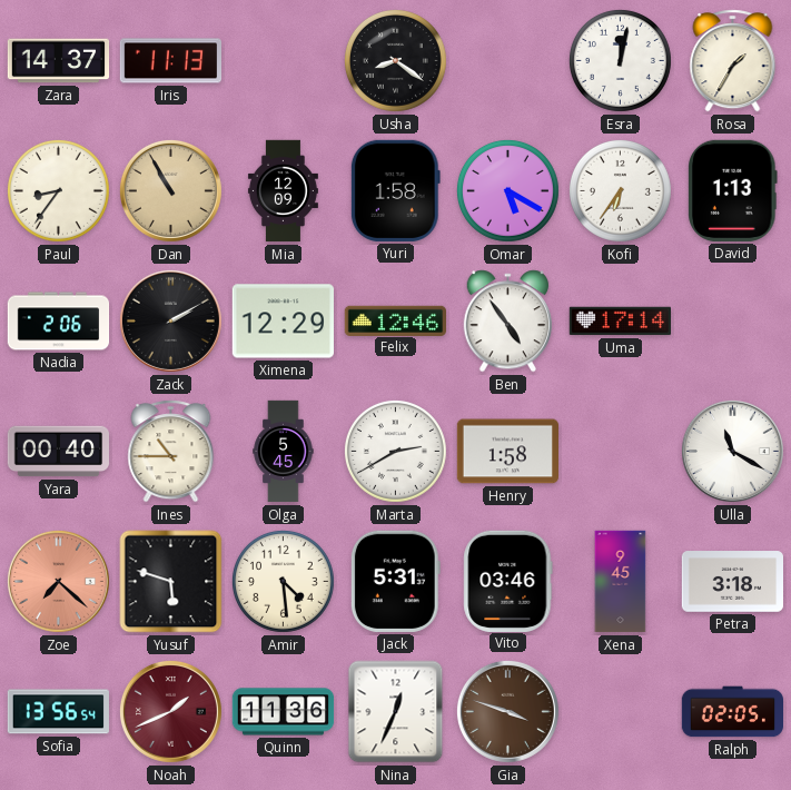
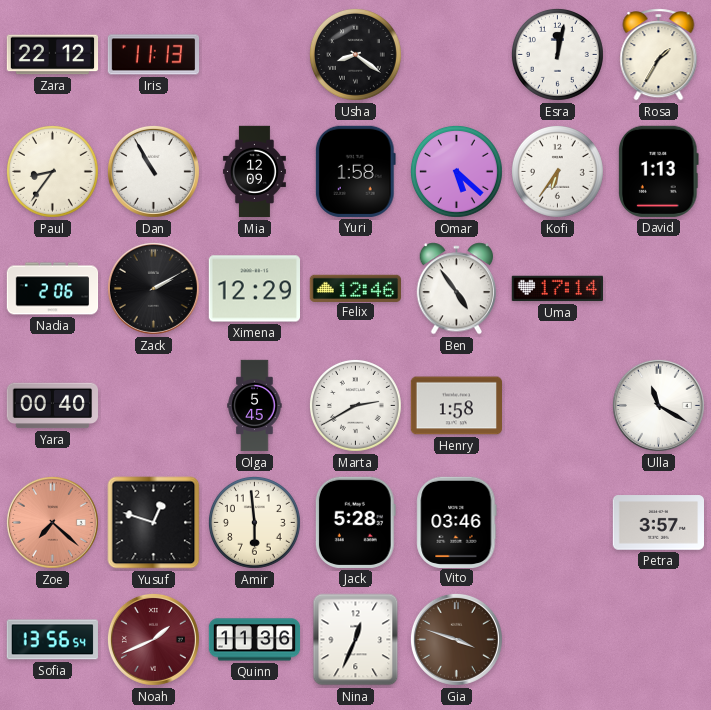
Zara: 14:37 -> 22:12 (53, 55)
Dan dial: champagne -> white (153, 171)
Omar: 5:20 -> 5:22 (456, 171)
Ines: 10:45 -> none (171, 452)
Yusuf: 5:48 -> 12:48 (154, 523)
Amir: 4:29 -> 5:59 (254, 522)
Jack: 5:31 -> 5:28 (355, 522)
Xena: 9:45 -> none (621, 582)
Petra: 3:18 -> 3:57 (658, 523)
Ralph: 02:05 -> none (733, 712)
